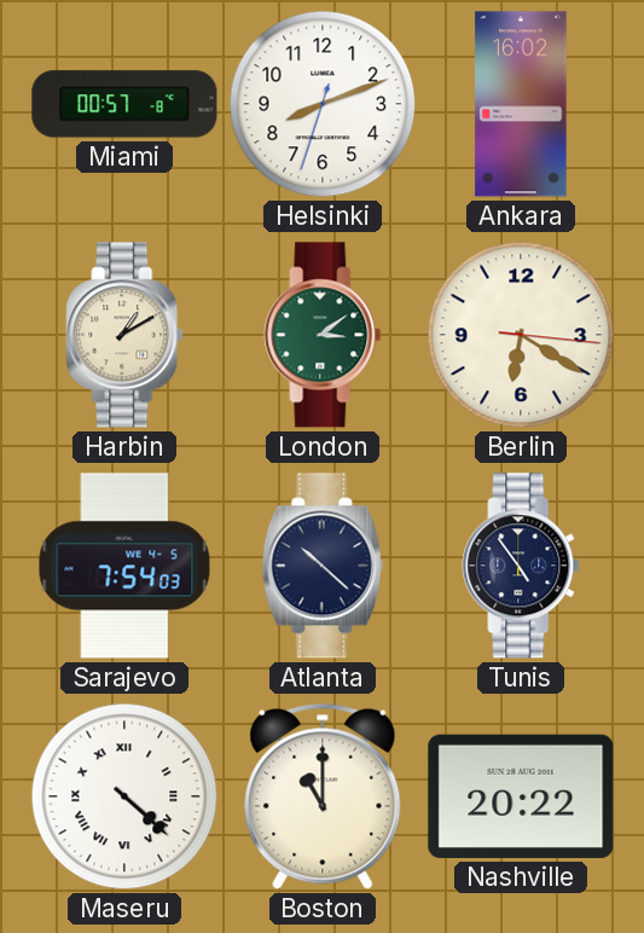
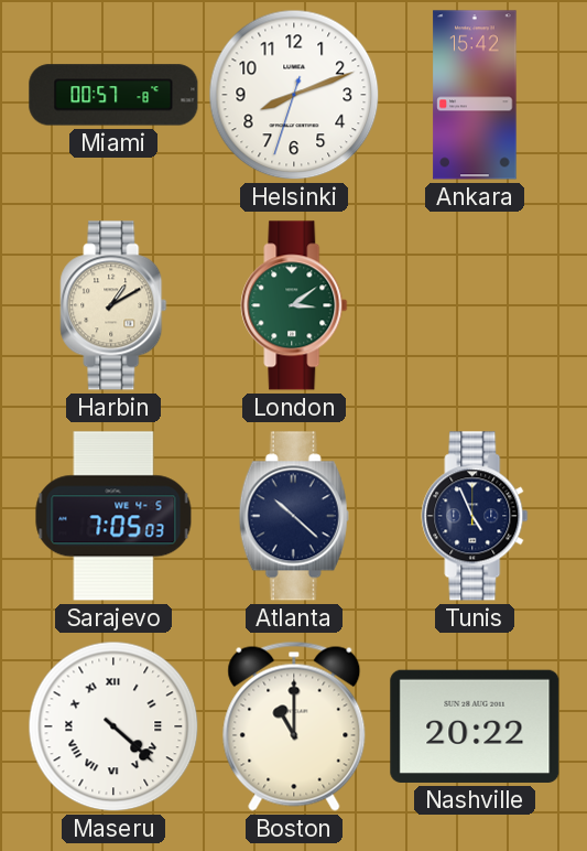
Ankara: 16:02 -> 15:42 (475, 95)
Berlin: 6:20 -> none (521, 335)
Sarajevo: 7:54 -> 7:05 (113, 516)
Tunis: 4:54 -> 4:56 (475, 516)
